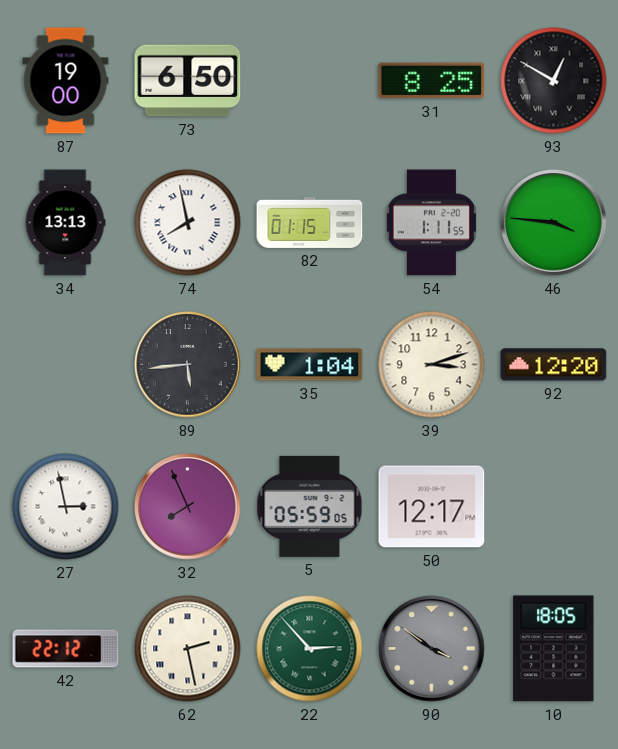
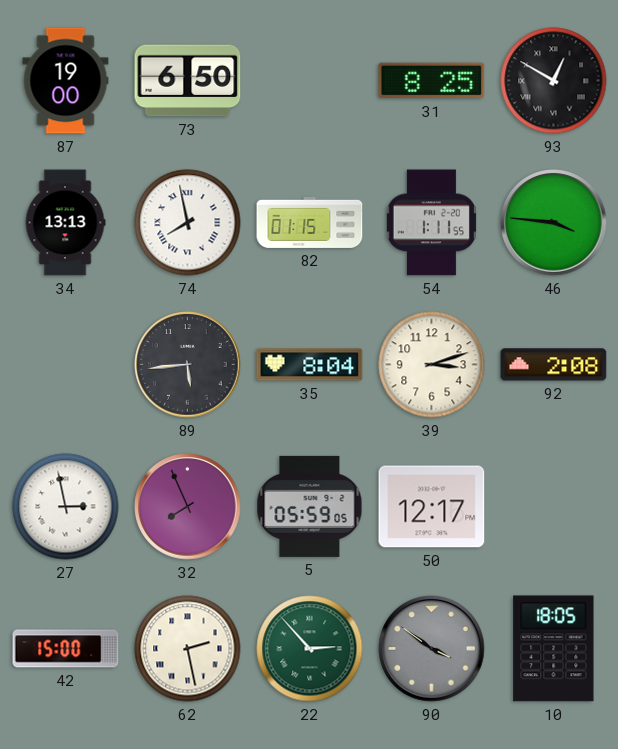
35: 1:04 -> 8:04 (310, 365)
92: 12:20 -> 2:08 (554, 365)
42: 22:12 -> 15:00 (66, 649)
